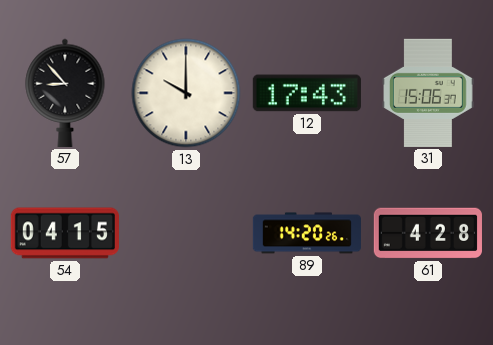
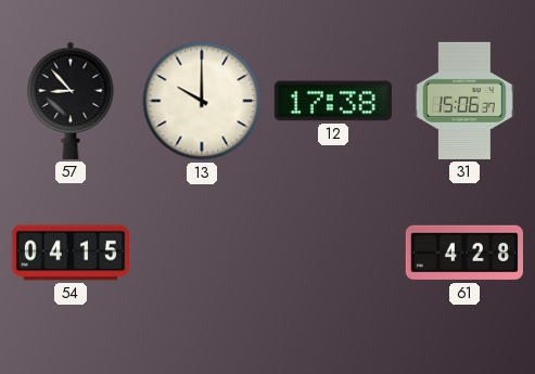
12: 17:43 -> 17:38 (333, 101)
89: 14:20 -> none (307, 233)
